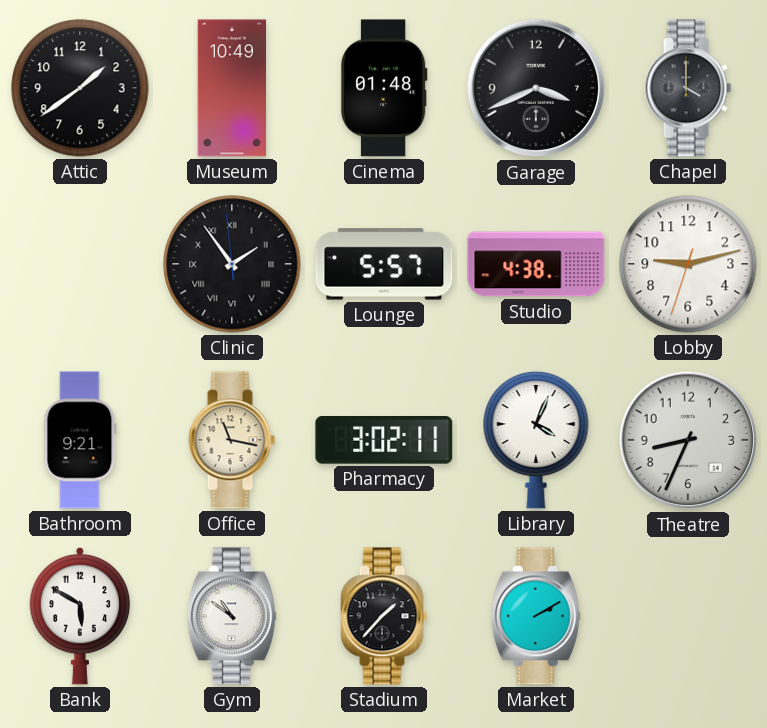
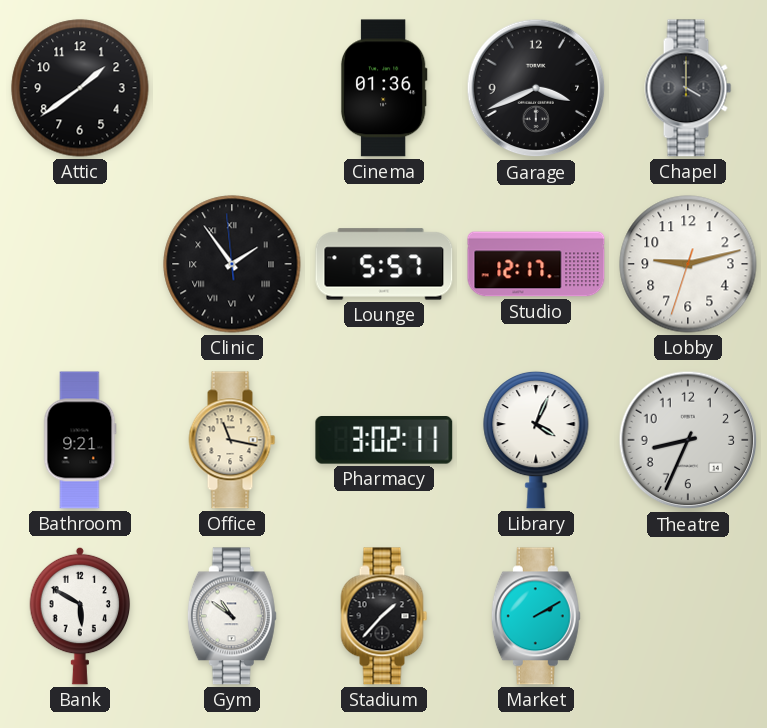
Museum: 10:49 -> none (232, 88)
Cinema: 01:48 -> 01:36 (384, 88)
Studio: 4:38 -> 12:17 (536, 264)
